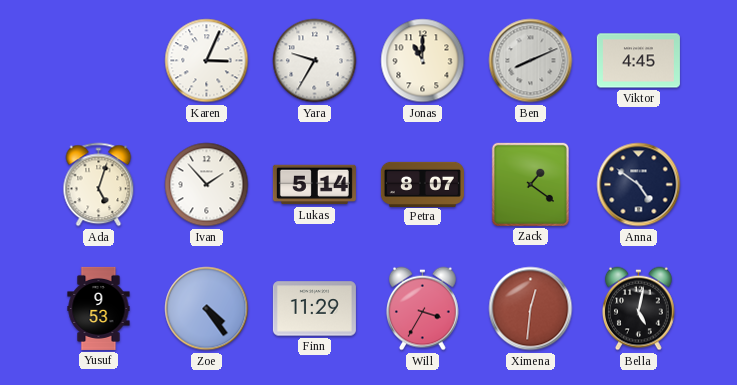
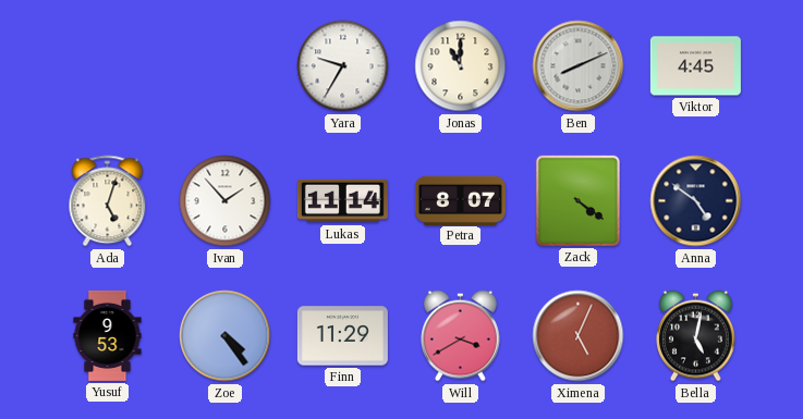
Karen: 3:04 -> none (207, 61)
Lukas: 5:14 -> 11:14 (342, 201)
Zack: 1:21 -> 4:21 (577, 200)
Will: 3:35 -> 3:40 (461, 336)
Ximena: 12:31 -> 5:04 (579, 336)
